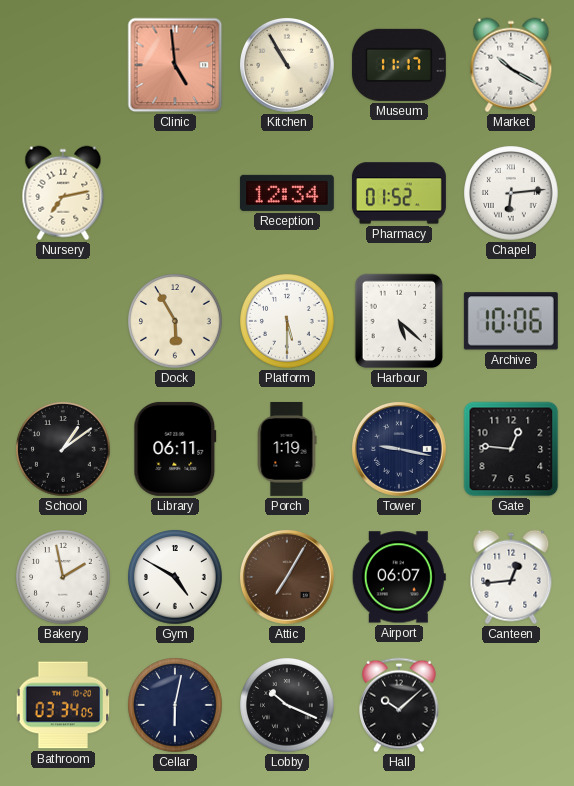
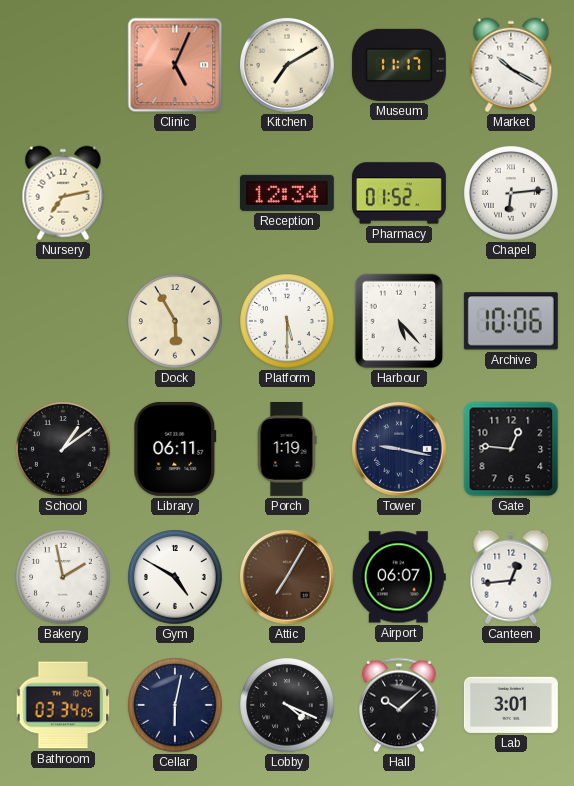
Clinic: 4:59 -> 5:04 (175, 65)
Kitchen: 10:55 -> 7:10 (287, 65)
Harbour: 5:22 -> 5:23 (399, 321)
Lobby: 10:19 -> 4:19 (287, 705)
Lab: none -> 3:01 (511, 705)
